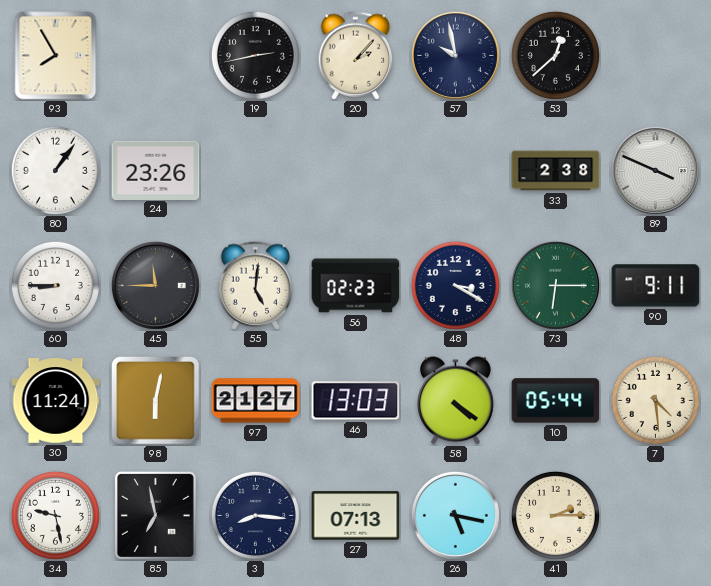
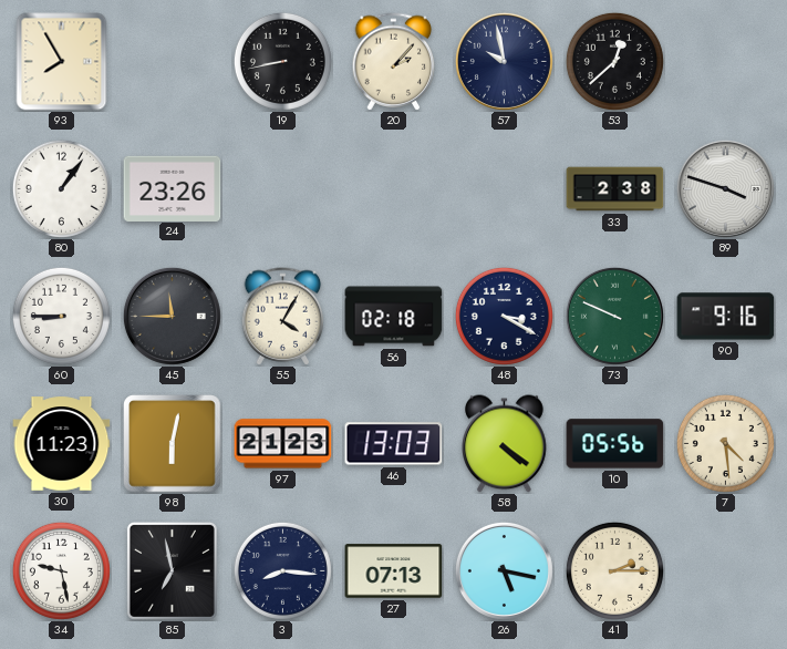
19: 2:43 -> 8:43 (282, 61)
89: 3:49 -> 3:48 (725, 188)
55: 5:01 -> 4:05 (283, 317)
56: 02:23 -> 02:18 (394, 317)
73: 6:15 -> 9:49 (614, 316)
90: 9:11 -> 9:16 (726, 317)
30: 11:24 -> 11:23 (62, 444)
97: 21:27 -> 21:23 (283, 444)
10: 05:44 -> 05:56 (615, 444)
